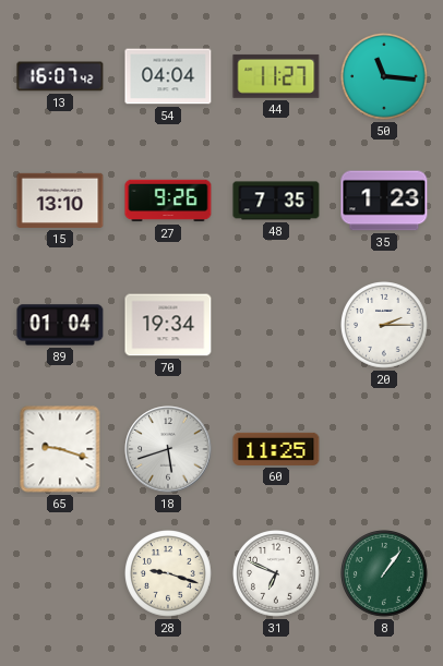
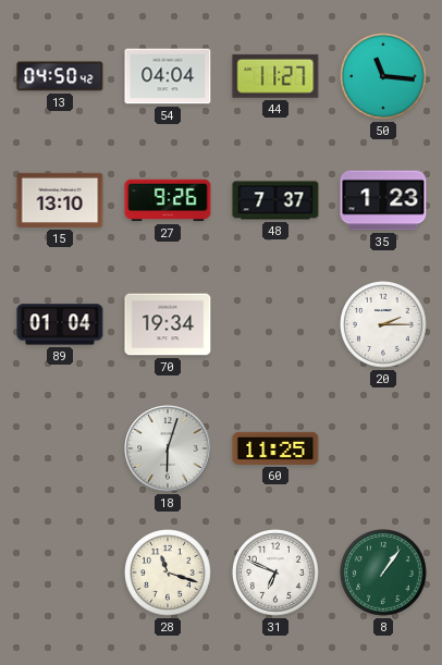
13: 16:07 -> 04:50 (60, 76)
48: 7:35 -> 7:37 (275, 200)
65: 9:18 -> none (60, 449)
18: 5:42 -> 6:03 (168, 448)
28: 9:18 -> 11:18 (169, 574)
